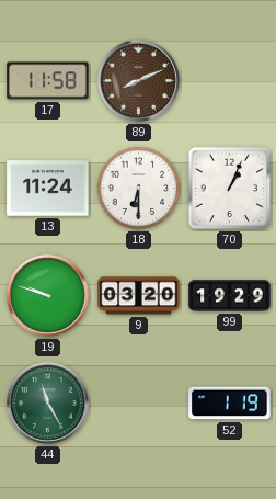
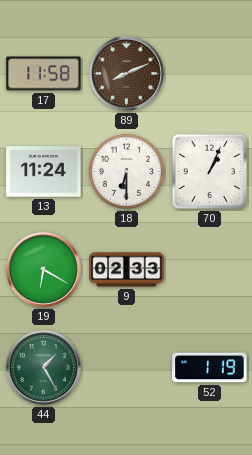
19: 9:48 -> 6:20 (43, 269)
9: 03:20 -> 02:33 (127, 270)
99: 19:29 -> none (230, 296)
44: 11:25 -> 1:25 (43, 367)
